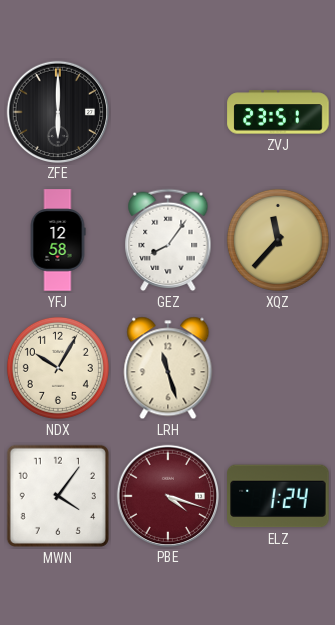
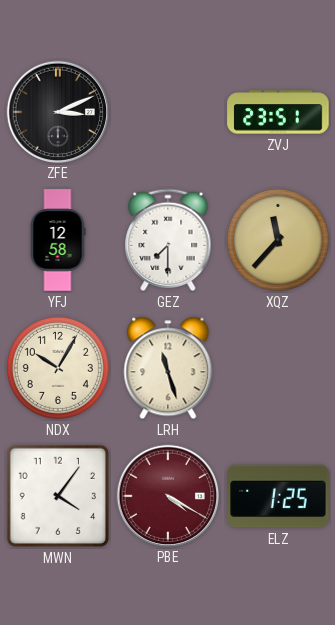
ZFE: 6:00 -> 3:11 (57, 111)
GEZ: 8:06 -> 7:30 (168, 240)
PBE: 4:18 -> 4:20 (167, 495)
ELZ: 1:24 -> 1:25 (278, 496)
